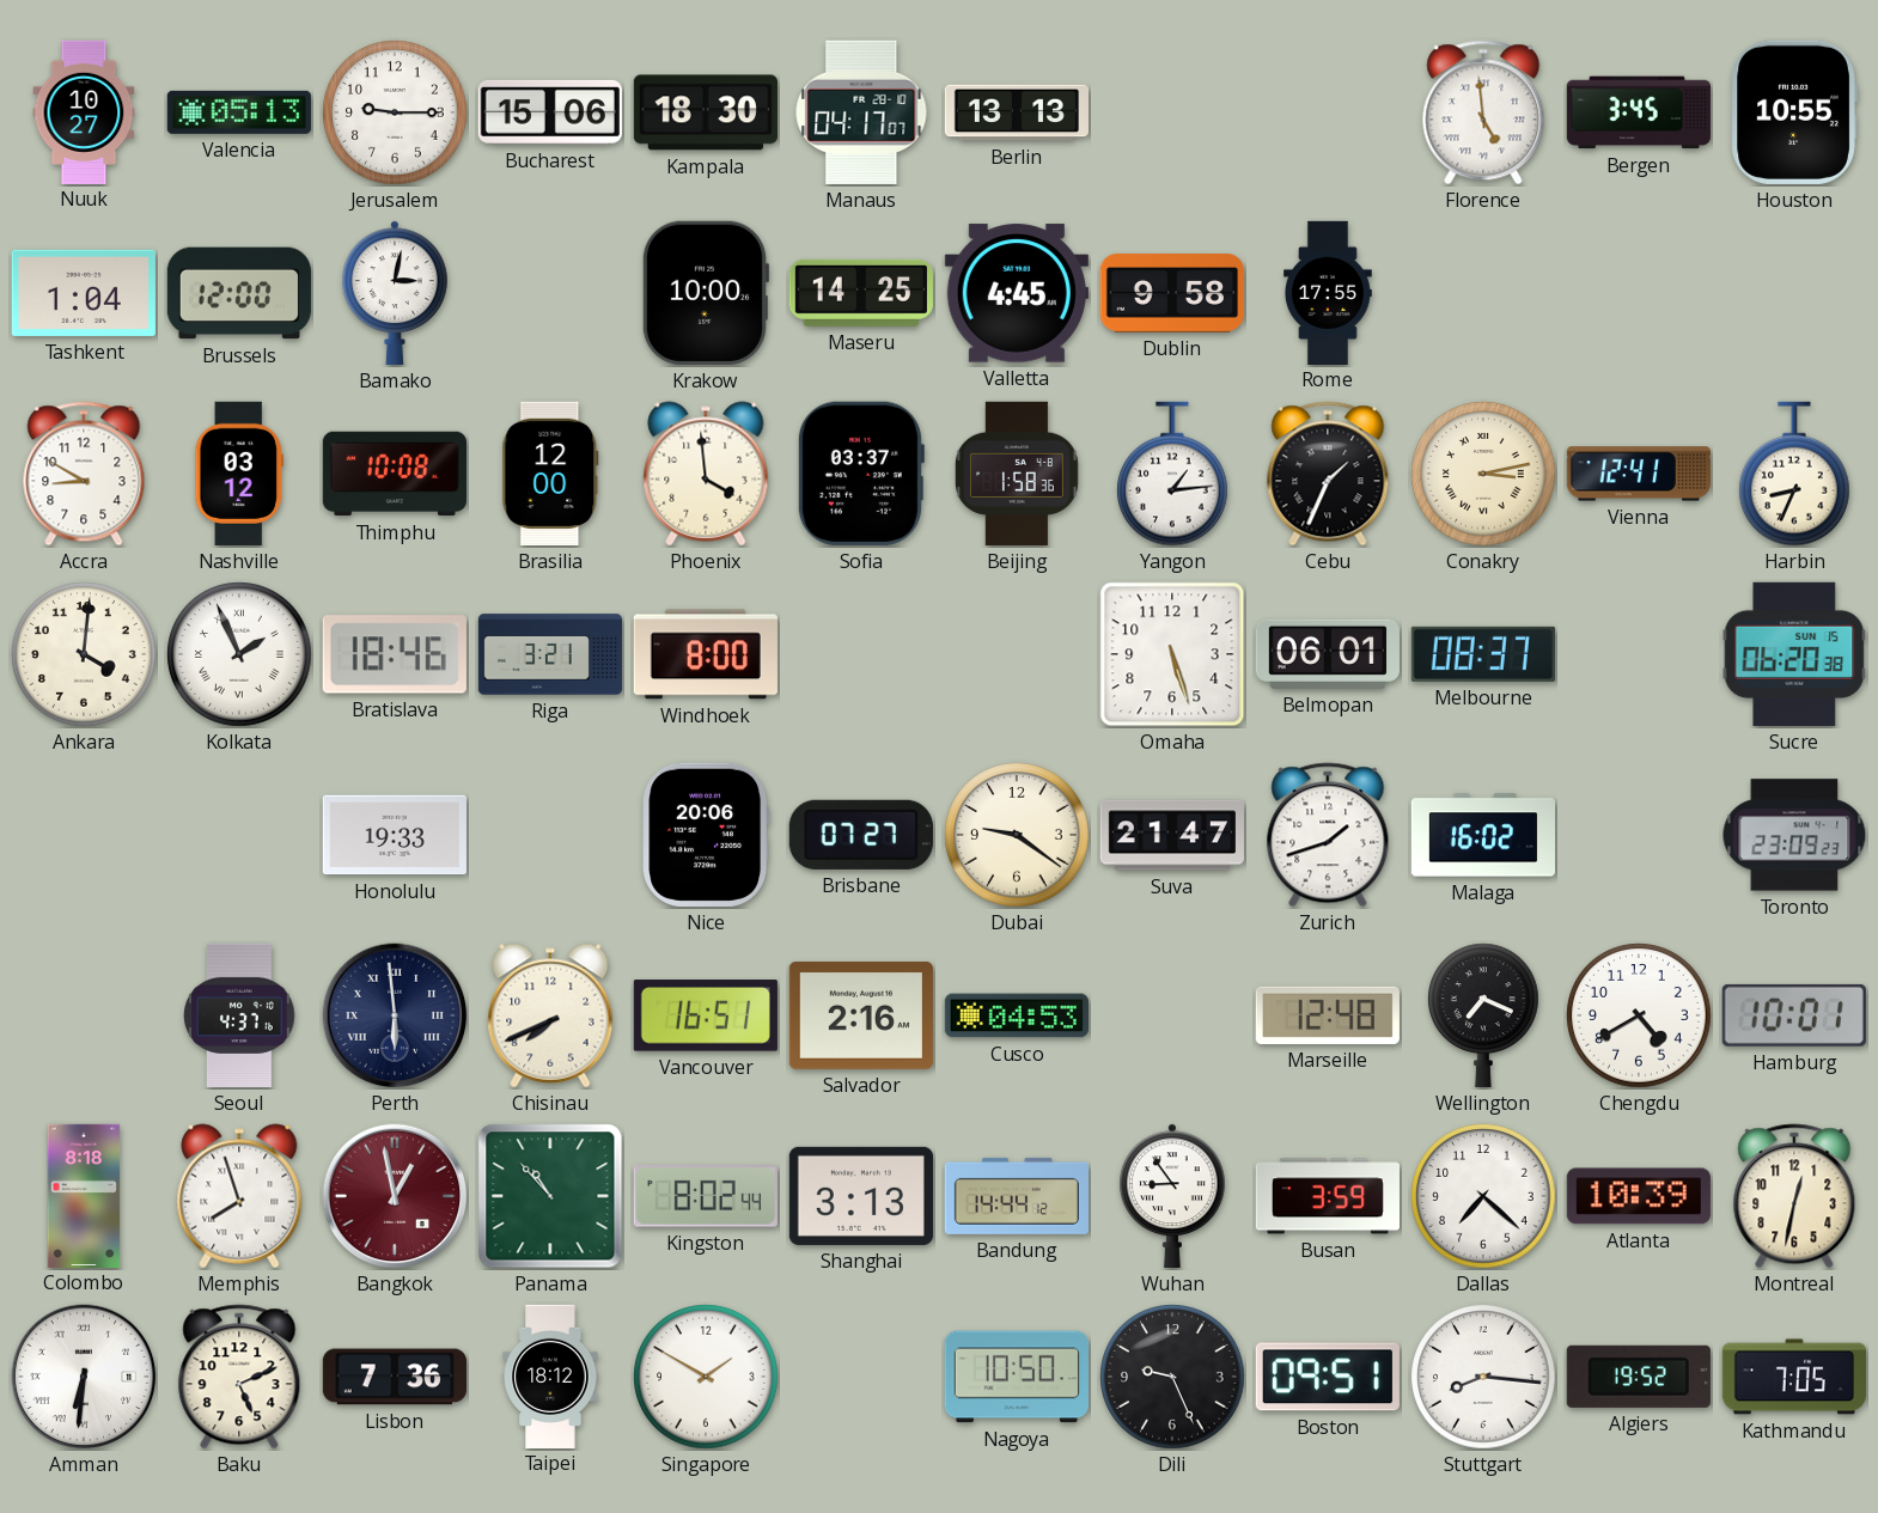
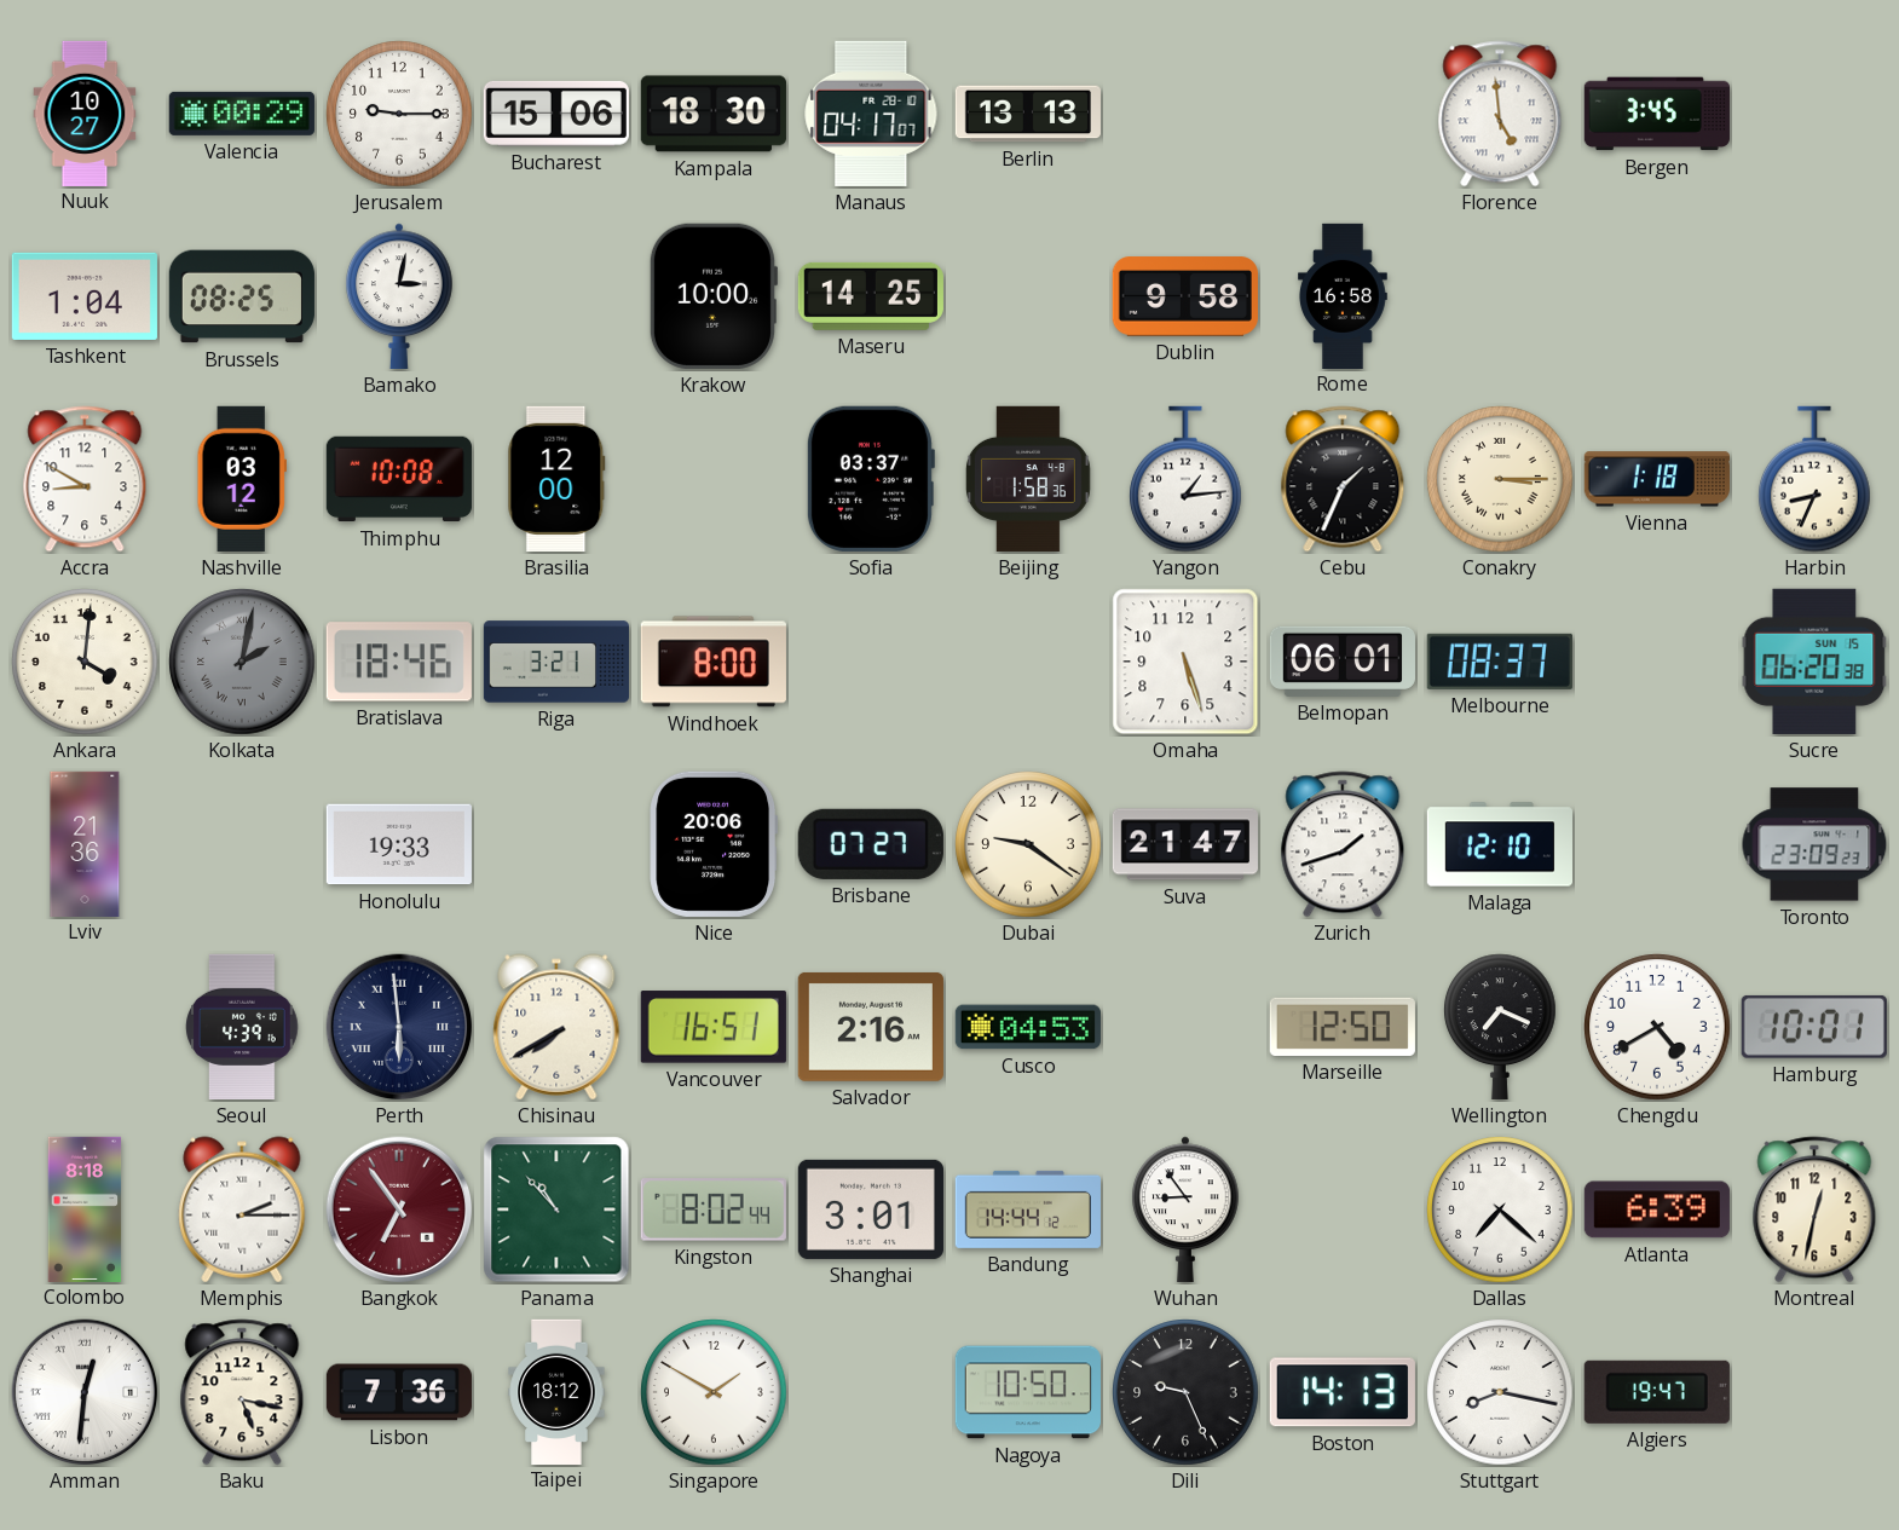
Valencia: 05:13 -> 00:29 (242, 114)
Houston: 10:55 -> none (1794, 112)
Brussels: 12:00 -> 08:25 (242, 296)
Valletta: 4:45 -> none (1017, 293)
Rome: 17:55 -> 16:58 (1344, 295)
Phoenix: 3:59 -> none (706, 474)
Conakry: 3:13 -> 3:15 (1500, 479)
Vienna: 12:41 -> 1:18 (1657, 479)
Kolkata: 1:56 -> 2:02 (242, 662)
Kolkata dial: white -> grey (242, 662)
Lviv: none -> 21:36 (85, 843)
Malaga: 16:02 -> 12:10 (1499, 844)
Seoul: 4:37 -> 4:39 (242, 1027)
Chisinau: 7:41 -> 7:40 (556, 1027)
Marseille: 12:48 -> 12:50 (1343, 1027)
Memphis: 7:57 -> 2:15 (242, 1209)
Bangkok: 12:58 -> 6:54 (399, 1209)
Shanghai: 3:13 -> 3:01 (871, 1209)
Busan: 3:59 -> none (1328, 1196)
Atlanta: 10:39 -> 6:39 (1657, 1209)
Amman: 6:31 -> 12:31 (85, 1392)
Baku: 5:11 -> 5:17 (242, 1392)
Boston: 09:51 -> 14:13 (1343, 1392)
Stuttgart: 8:16 -> 8:17 (1500, 1392)
Algiers: 19:52 -> 19:47 (1657, 1392)
Kathmandu: 7:05 -> none (1794, 1377)
